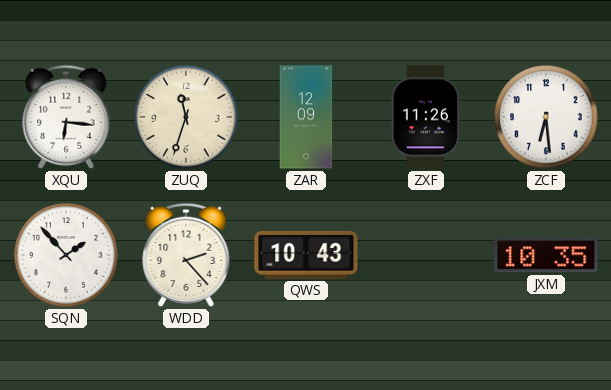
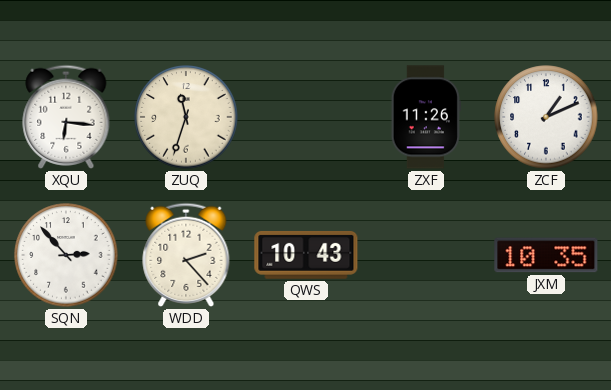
ZAR: 12:09 -> none (306, 117)
ZCF: 6:29 -> 1:11 (546, 117)
SQN: 1:53 -> 2:53 (66, 255)
